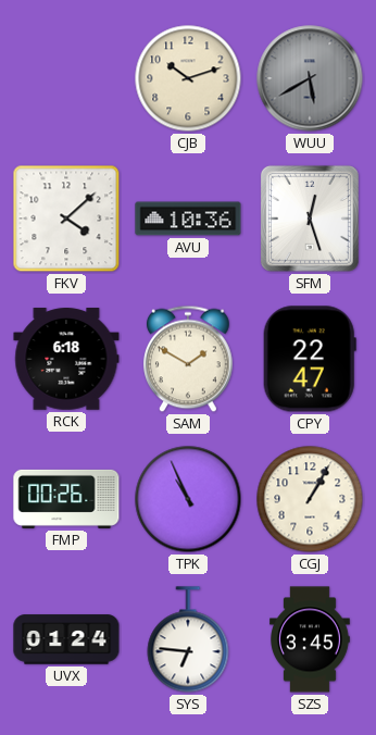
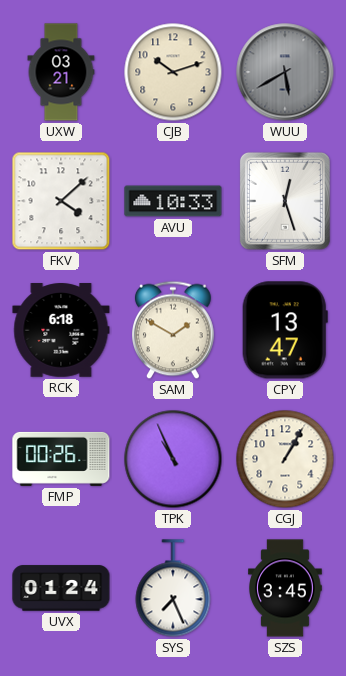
UXW: none -> 03:21 (61, 72)
AVU: 10:36 -> 10:33 (173, 201)
CPY: 22:47 -> 13:47 (285, 330)
SYS: 6:46 -> 7:26 (173, 588)
